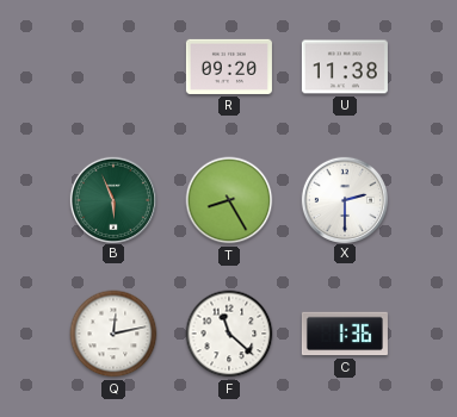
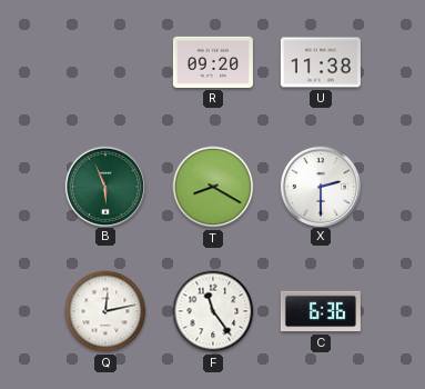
T: 8:25 -> 8:20 (213, 187)
F: 11:22 -> 11:24 (213, 311)
C: 1:36 -> 6:36 (321, 311)
